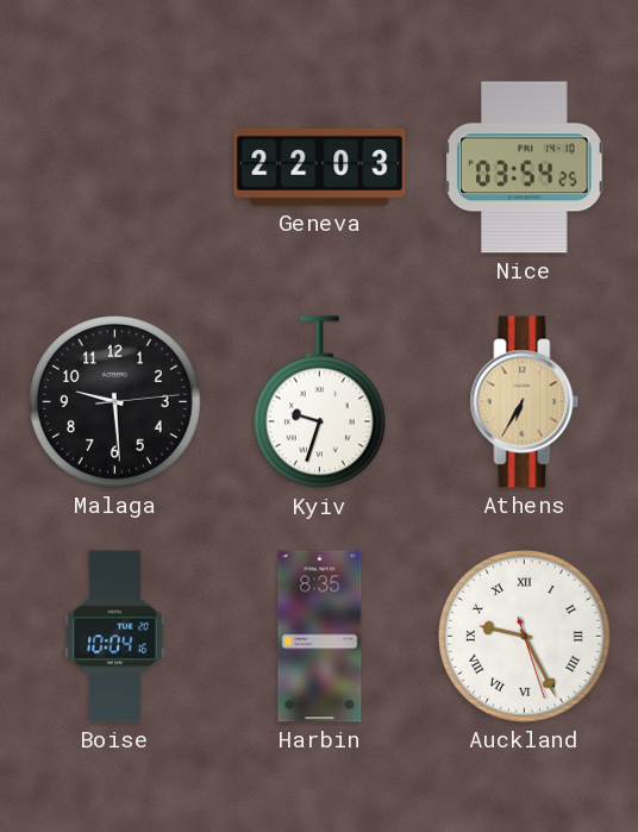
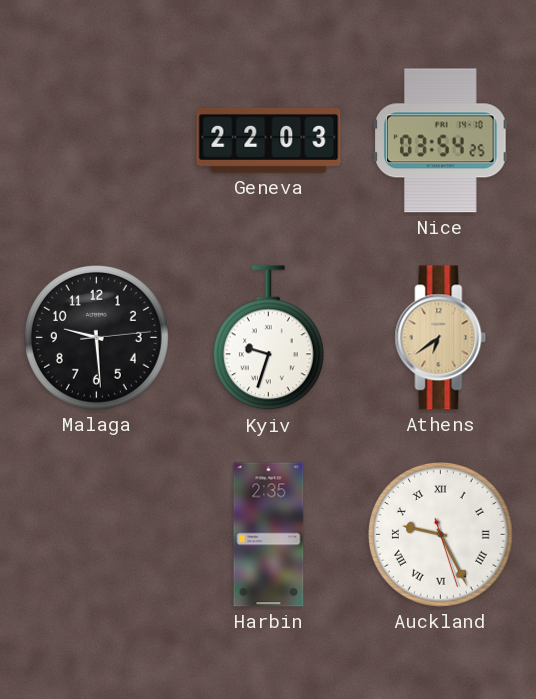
Athens: 6:35 -> 6:39 (441, 338)
Boise: 10:04 -> none (115, 637)
Harbin: 8:35 -> 2:35 (269, 535)
